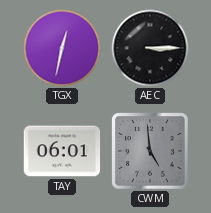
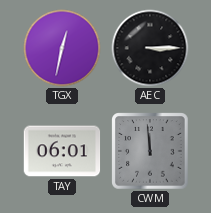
CWM: 4:59 -> 11:59 (150, 151)
